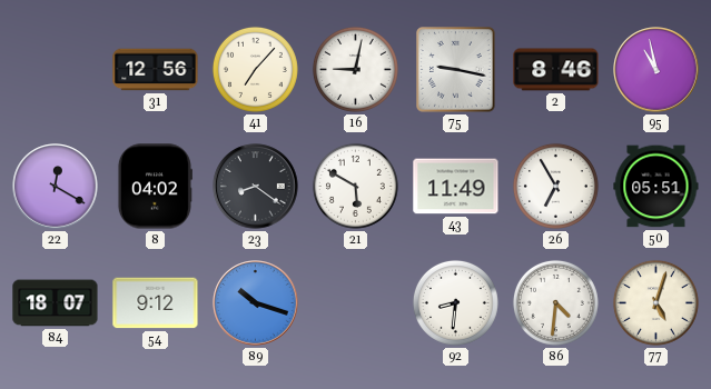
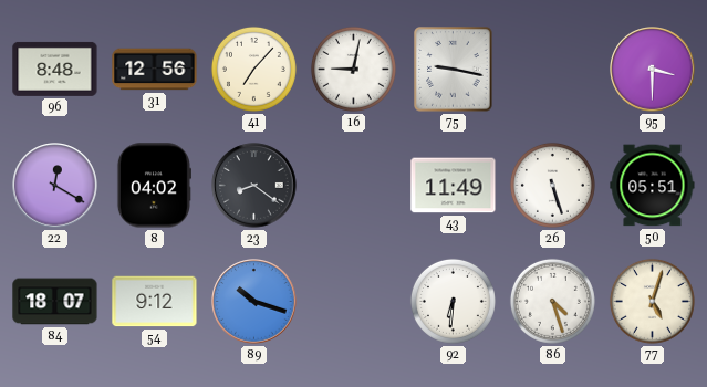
96: none -> 8:48 (55, 69)
2: 8:46 -> none (556, 70)
95: 10:58 -> 3:30 (653, 70)
21: 5:50 -> none (355, 186)
26: 6:55 -> 5:27 (552, 185)
92: 8:31 -> 6:31 (453, 301)
86: 4:31 -> 4:27 (552, 301)
